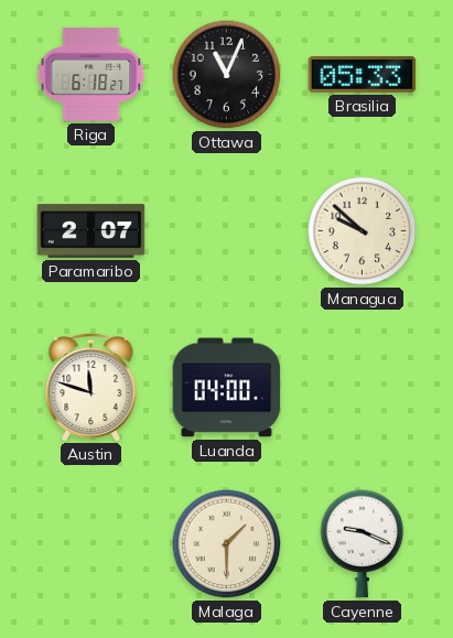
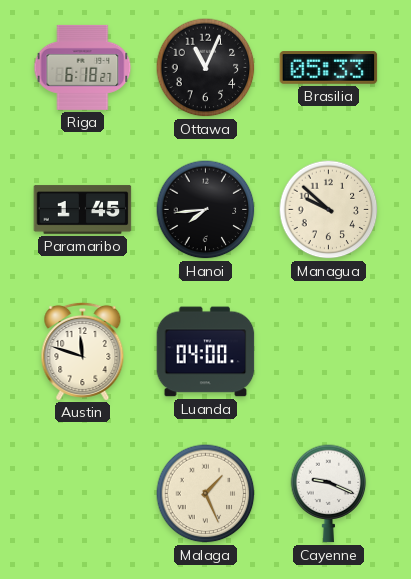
Paramaribo: 2:07 -> 1:45 (83, 210)
Hanoi: none -> 7:44 (206, 210)
Malaga: 1:30 -> 1:26 (206, 494)
